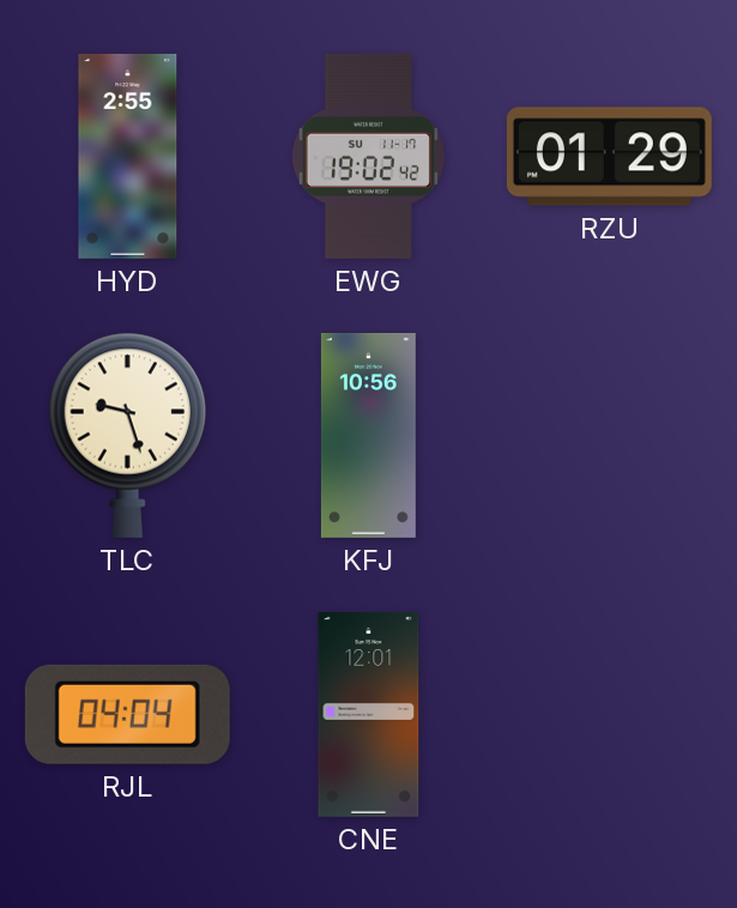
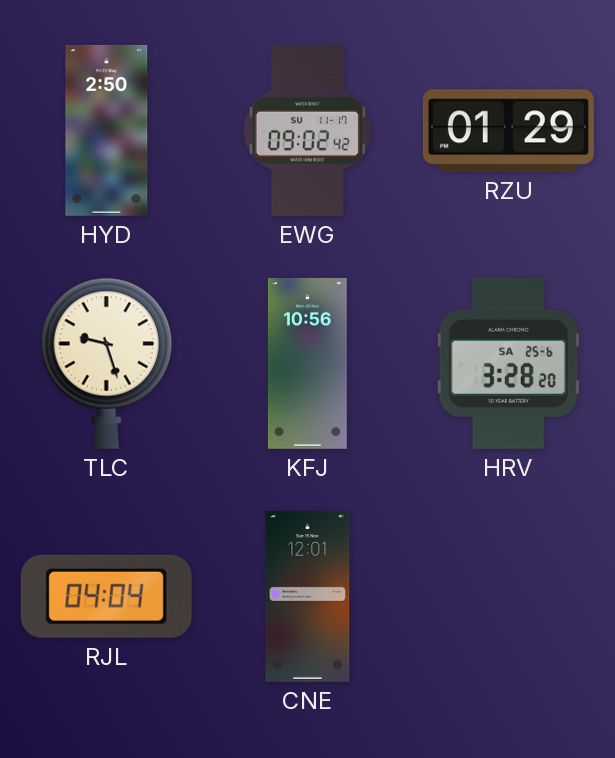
HYD: 2:55 -> 2:50 (107, 130)
EWG: 19:02 -> 09:02 (307, 130)
HRV: none -> 3:28 (508, 363)
